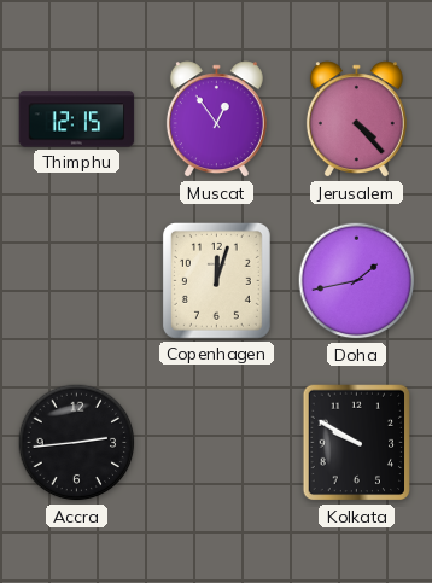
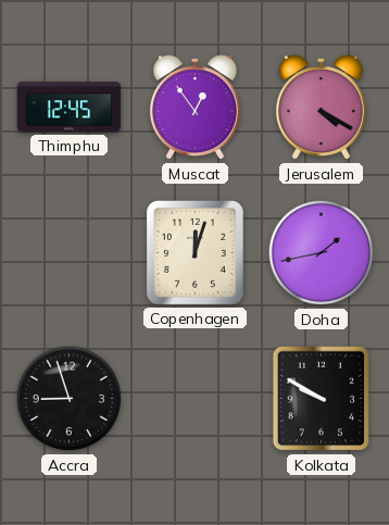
Thimphu: 12:15 -> 12:45 (70, 108)
Jerusalem: 4:23 -> 4:20 (321, 108)
Accra: 2:44 -> 8:57 (70, 399)
